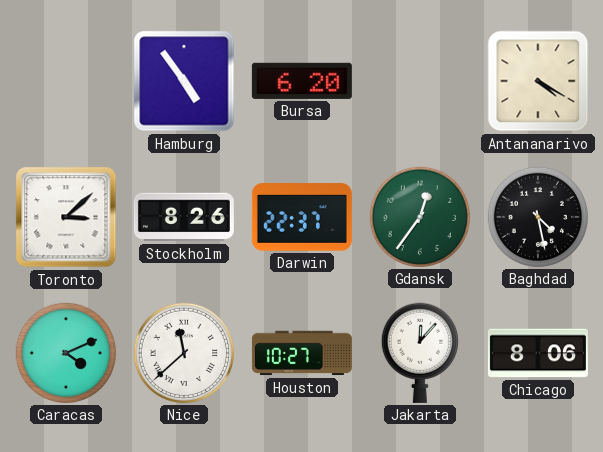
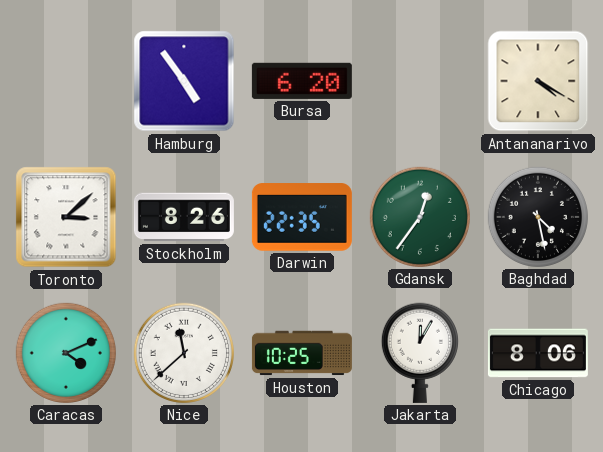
Darwin: 22:37 -> 22:35 (302, 217)
Houston: 10:27 -> 10:25 (302, 353)
Jakarta: 12:07 -> 12:05 (420, 353)
